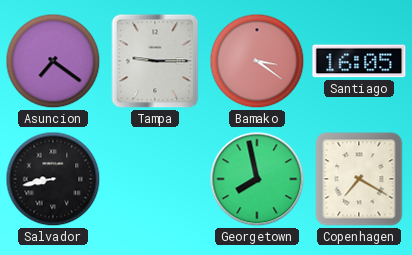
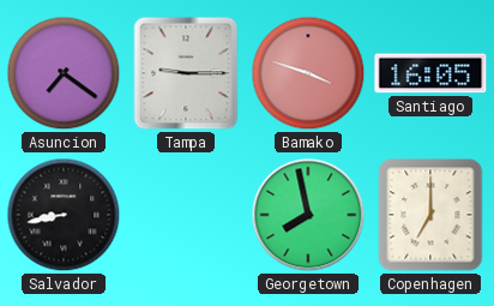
Bamako: 3:21 -> 3:48 (308, 73)
Copenhagen: 7:20 -> 7:00 (430, 215)
